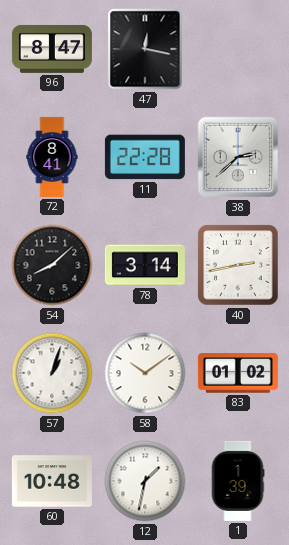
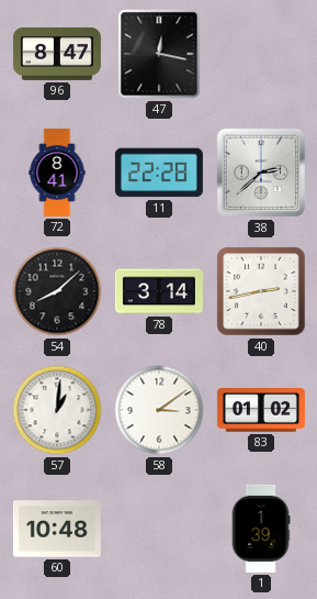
57: 1:03 -> 1:01 (57, 410)
58: 10:09 -> 3:09 (159, 410)
12: 1:32 -> none (145, 481)
